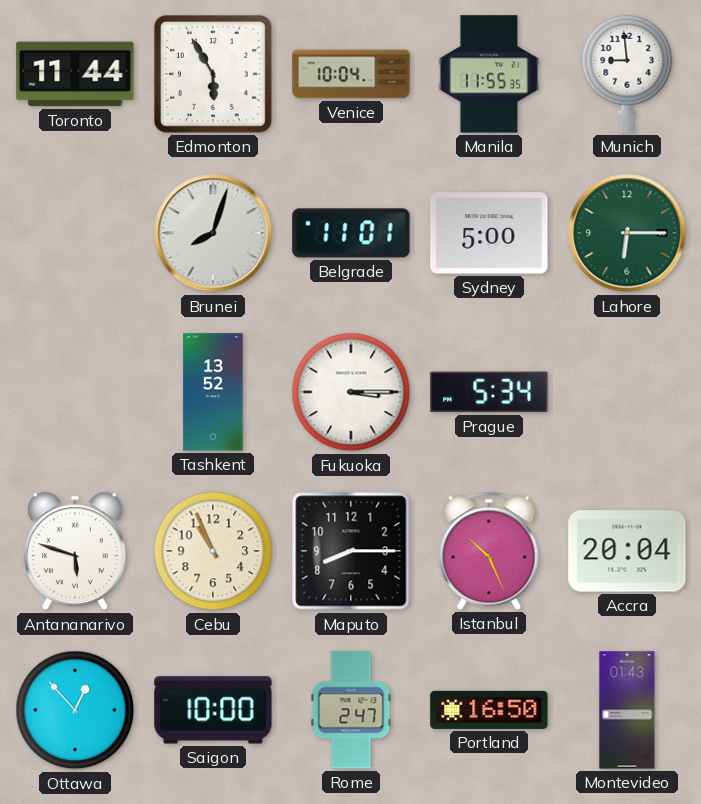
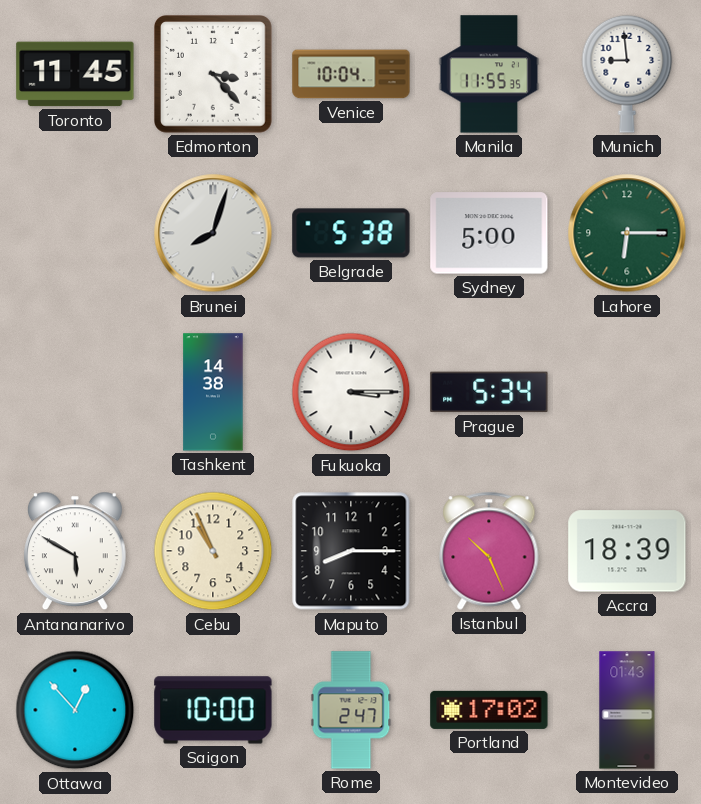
Toronto: 11:44 -> 11:45 (75, 74)
Edmonton: 5:55 -> 3:23 (214, 75)
Belgrade: 11:01 -> 5:38 (351, 233)
Tashkent: 13:52 -> 14:38 (213, 392)
Antananarivo: 5:48 -> 5:50 (75, 551)
Accra: 20:04 -> 18:39 (627, 551)
Portland: 16:50 -> 17:02 (489, 710)
